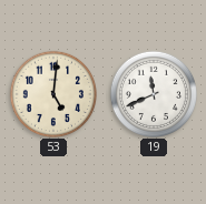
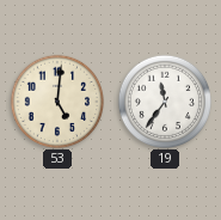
19: 11:41 -> 11:36 (164, 100)
